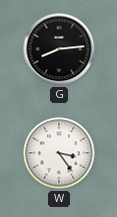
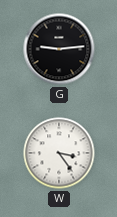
G: 8:14 -> 9:14 (59, 49)
